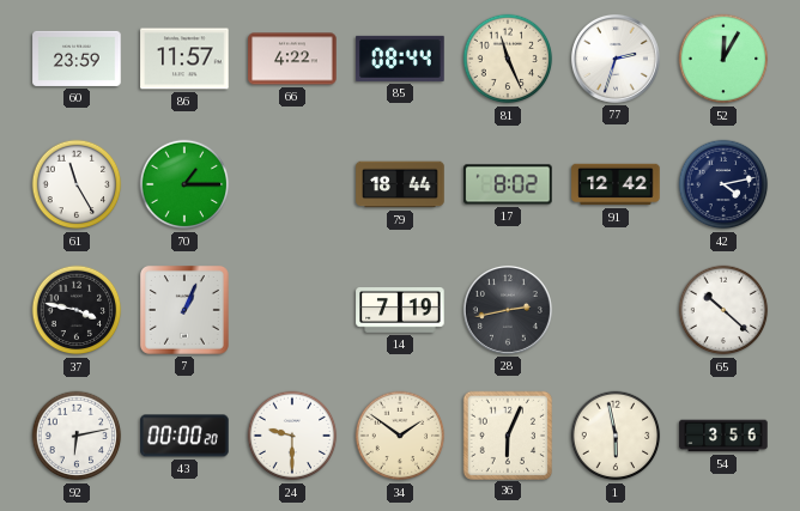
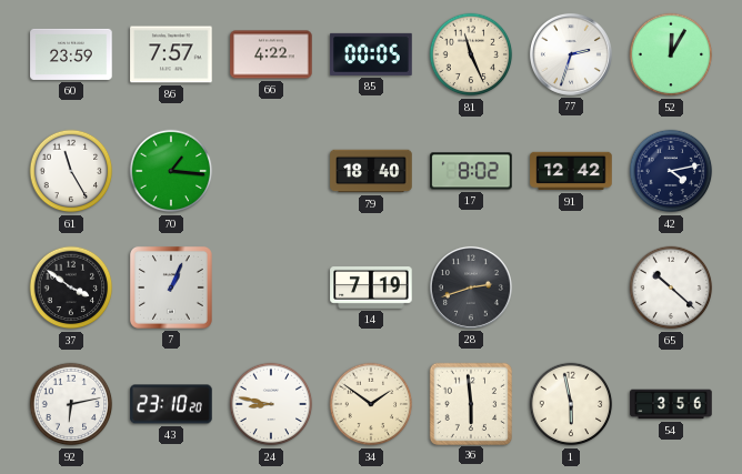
86: 11:57 -> 7:57 (171, 54)
85: 08:44 -> 00:05 (371, 54)
70: 1:15 -> 1:16 (171, 171)
79: 18:44 -> 18:40 (371, 171)
37: 3:47 -> 3:51 (71, 288)
28: 2:43 -> 2:42 (471, 288)
43: 00:00 -> 23:10 (171, 404)
24: 9:30 -> 8:47 (271, 404)
36: 6:04 -> 5:59 (470, 403)
